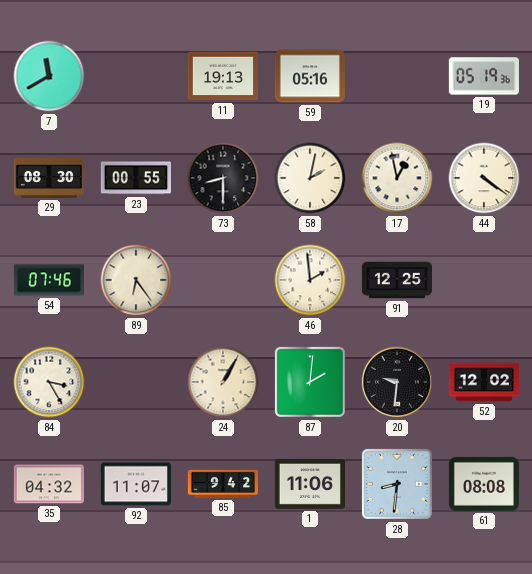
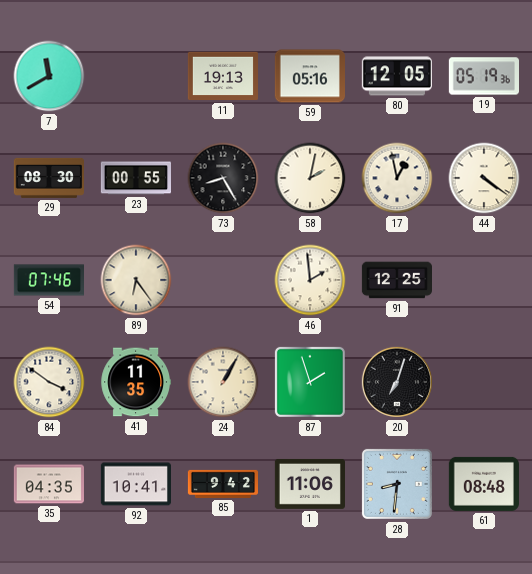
80: none -> 12:05 (396, 76)
73: 8:30 -> 8:25 (223, 178)
84: 3:25 -> 3:51 (49, 382)
41: none -> 11:35 (135, 382)
87: 2:01 -> 1:57 (310, 382)
20: 9:31 -> 7:03 (397, 382)
52: 12:02 -> none (483, 382)
35: 04:32 -> 04:35 (48, 484)
92: 11:07 -> 10:41 (135, 484)
61: 08:08 -> 08:48 (483, 484)
